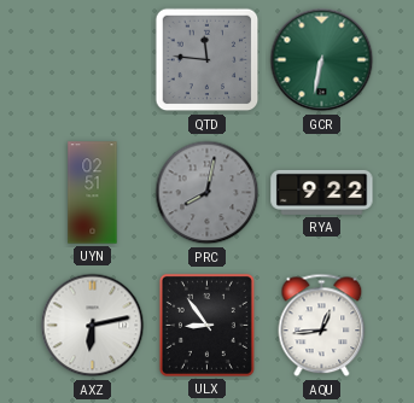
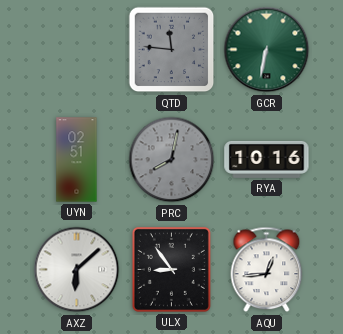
RYA: 9:22 -> 10:16 (267, 159)
AXZ: 6:13 -> 6:08 (77, 270)
